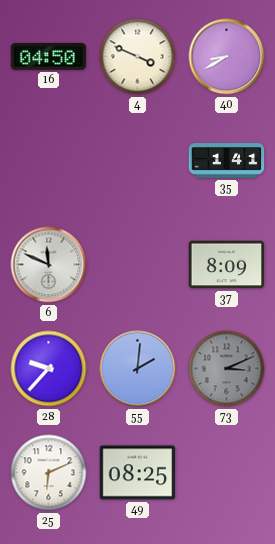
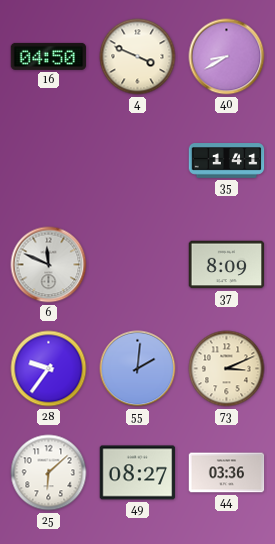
28: 9:37 -> 9:36 (49, 369)
73 dial: grey -> cream (227, 369)
25: 6:11 -> 6:08 (49, 473)
49: 08:25 -> 08:27 (138, 473)
44: none -> 03:36 (227, 473)
